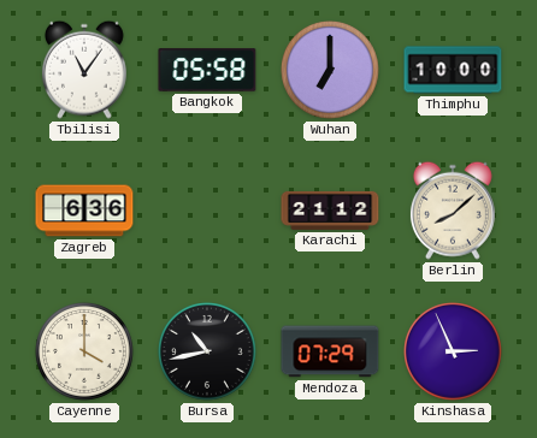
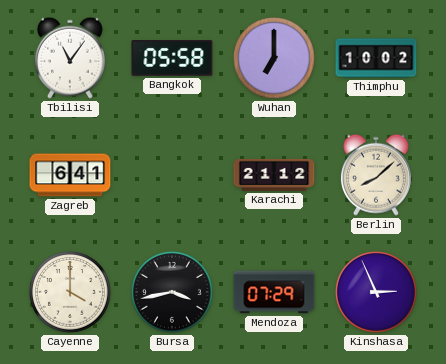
Thimphu: 10:00 -> 10:02 (376, 58)
Zagreb: 6:36 -> 6:41 (70, 175)
Bursa: 10:43 -> 3:43 (173, 293)
